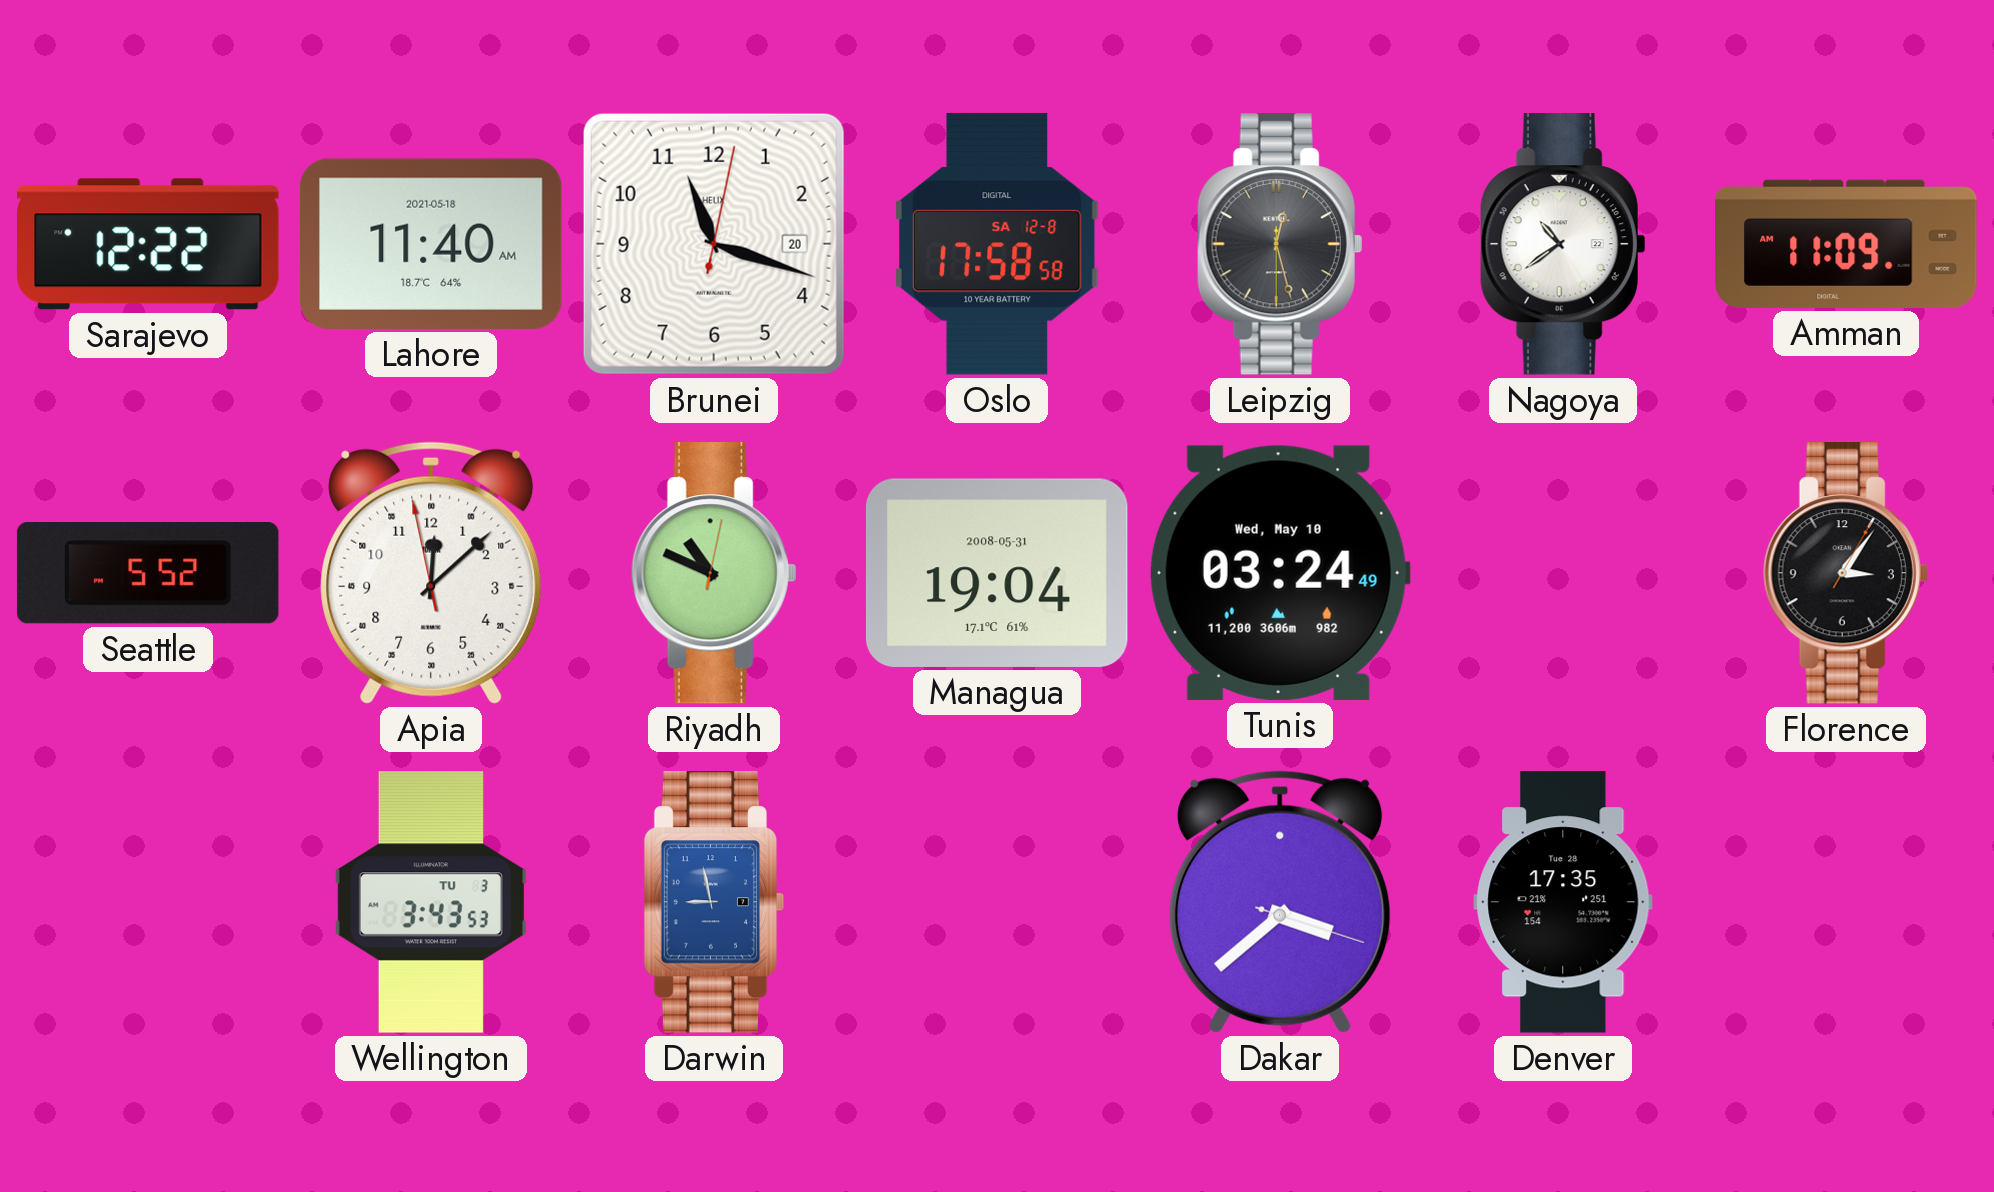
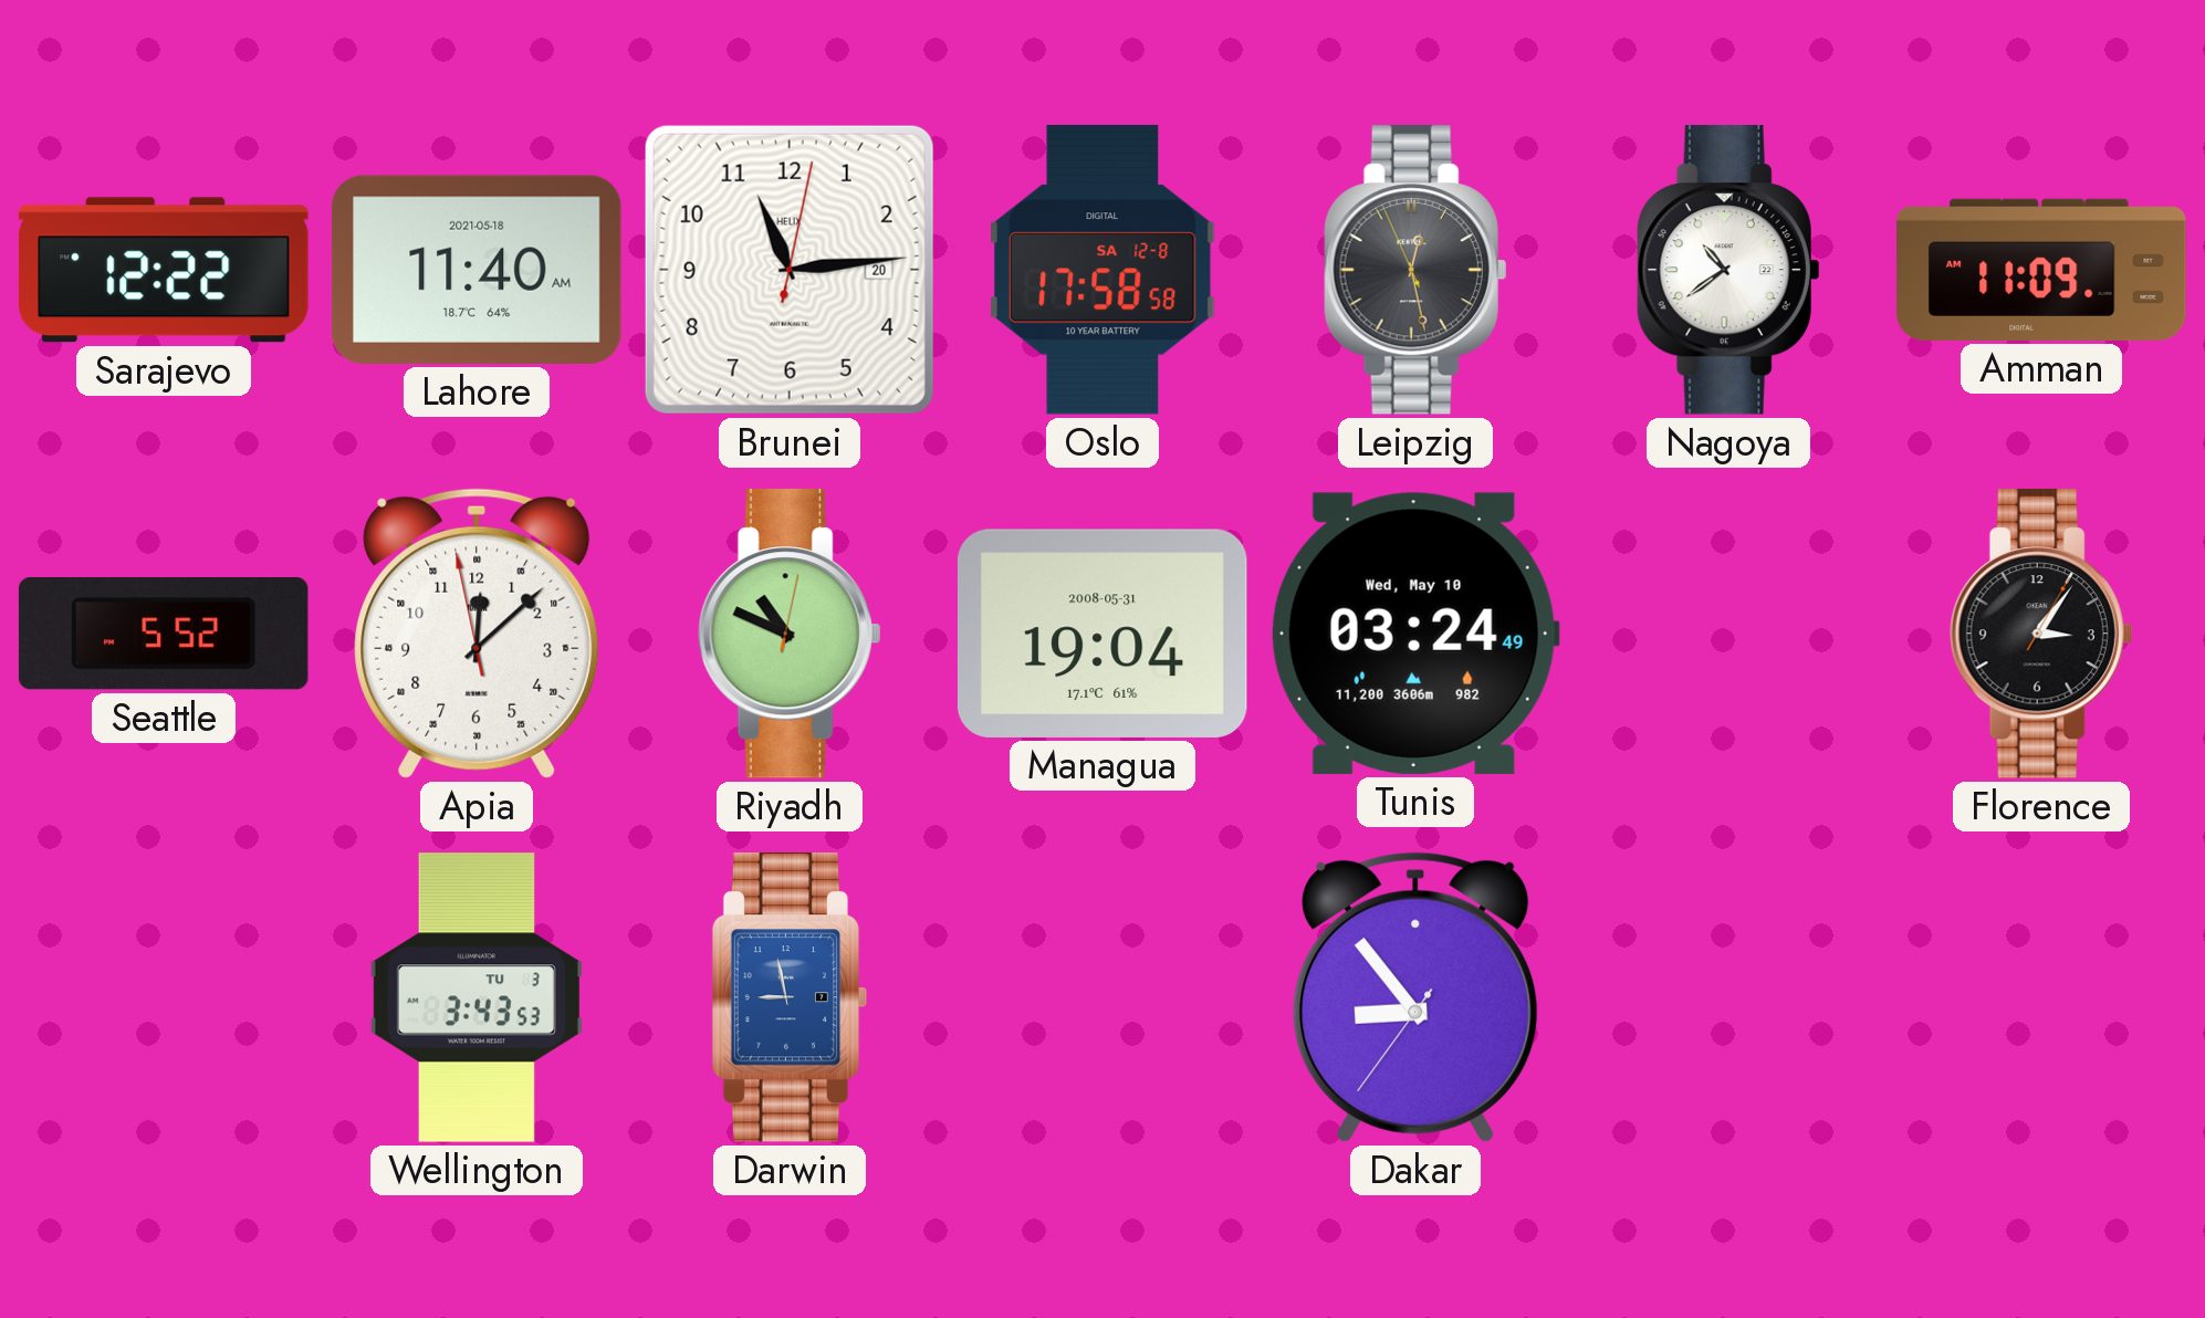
Brunei: 11:18 -> 11:14 (790, 270)
Leipzig: 12:27:30 -> 12:27:56 (1415, 271)
Dakar: 3:38 -> 8:53 (1415, 997)
Denver: 17:35 -> none (1563, 902)
